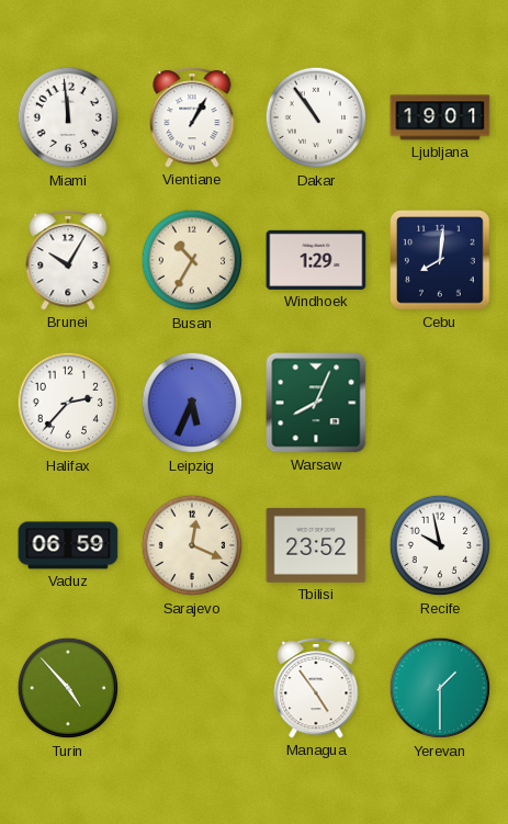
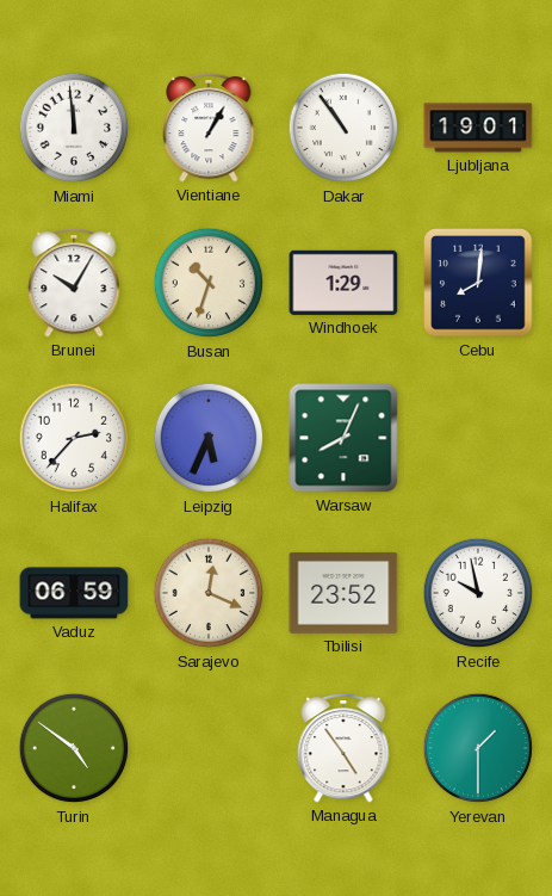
Busan: 10:35 -> 10:33 (209, 283)
Turin: 4:53 -> 4:51 (74, 748)
